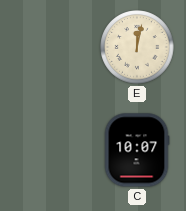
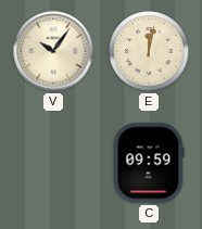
V: none -> 10:06 (53, 51)
C: 10:07 -> 09:59 (149, 163)
